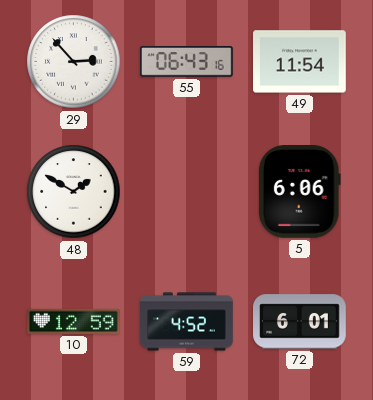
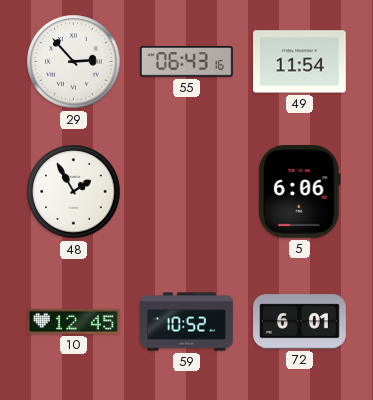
48: 1:50 -> 1:55 (74, 192)
10: 12:59 -> 12:45 (74, 321)
59: 4:52 -> 10:52 (187, 322)
